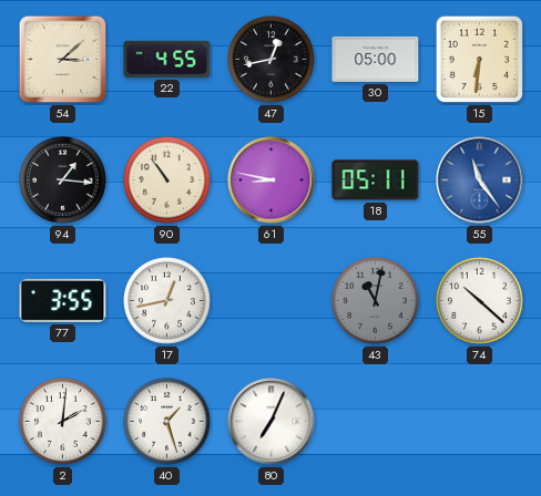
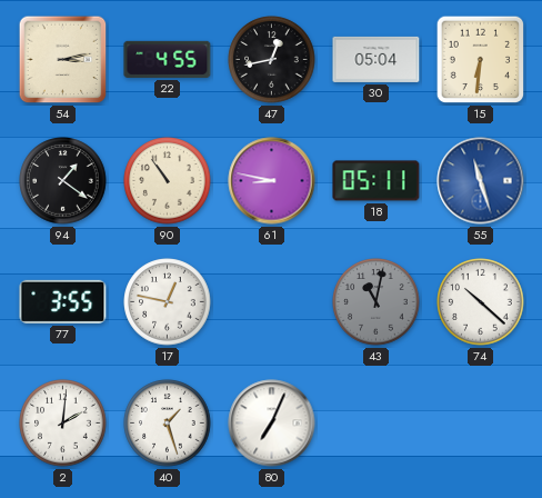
54: 3:08 -> 3:13 (63, 60)
30: 05:00 -> 05:04 (377, 59)
94: 1:16 -> 1:21 (63, 181)
55: 11:24 -> 11:27 (481, 181)
17: 12:43 -> 12:47 (168, 302)
